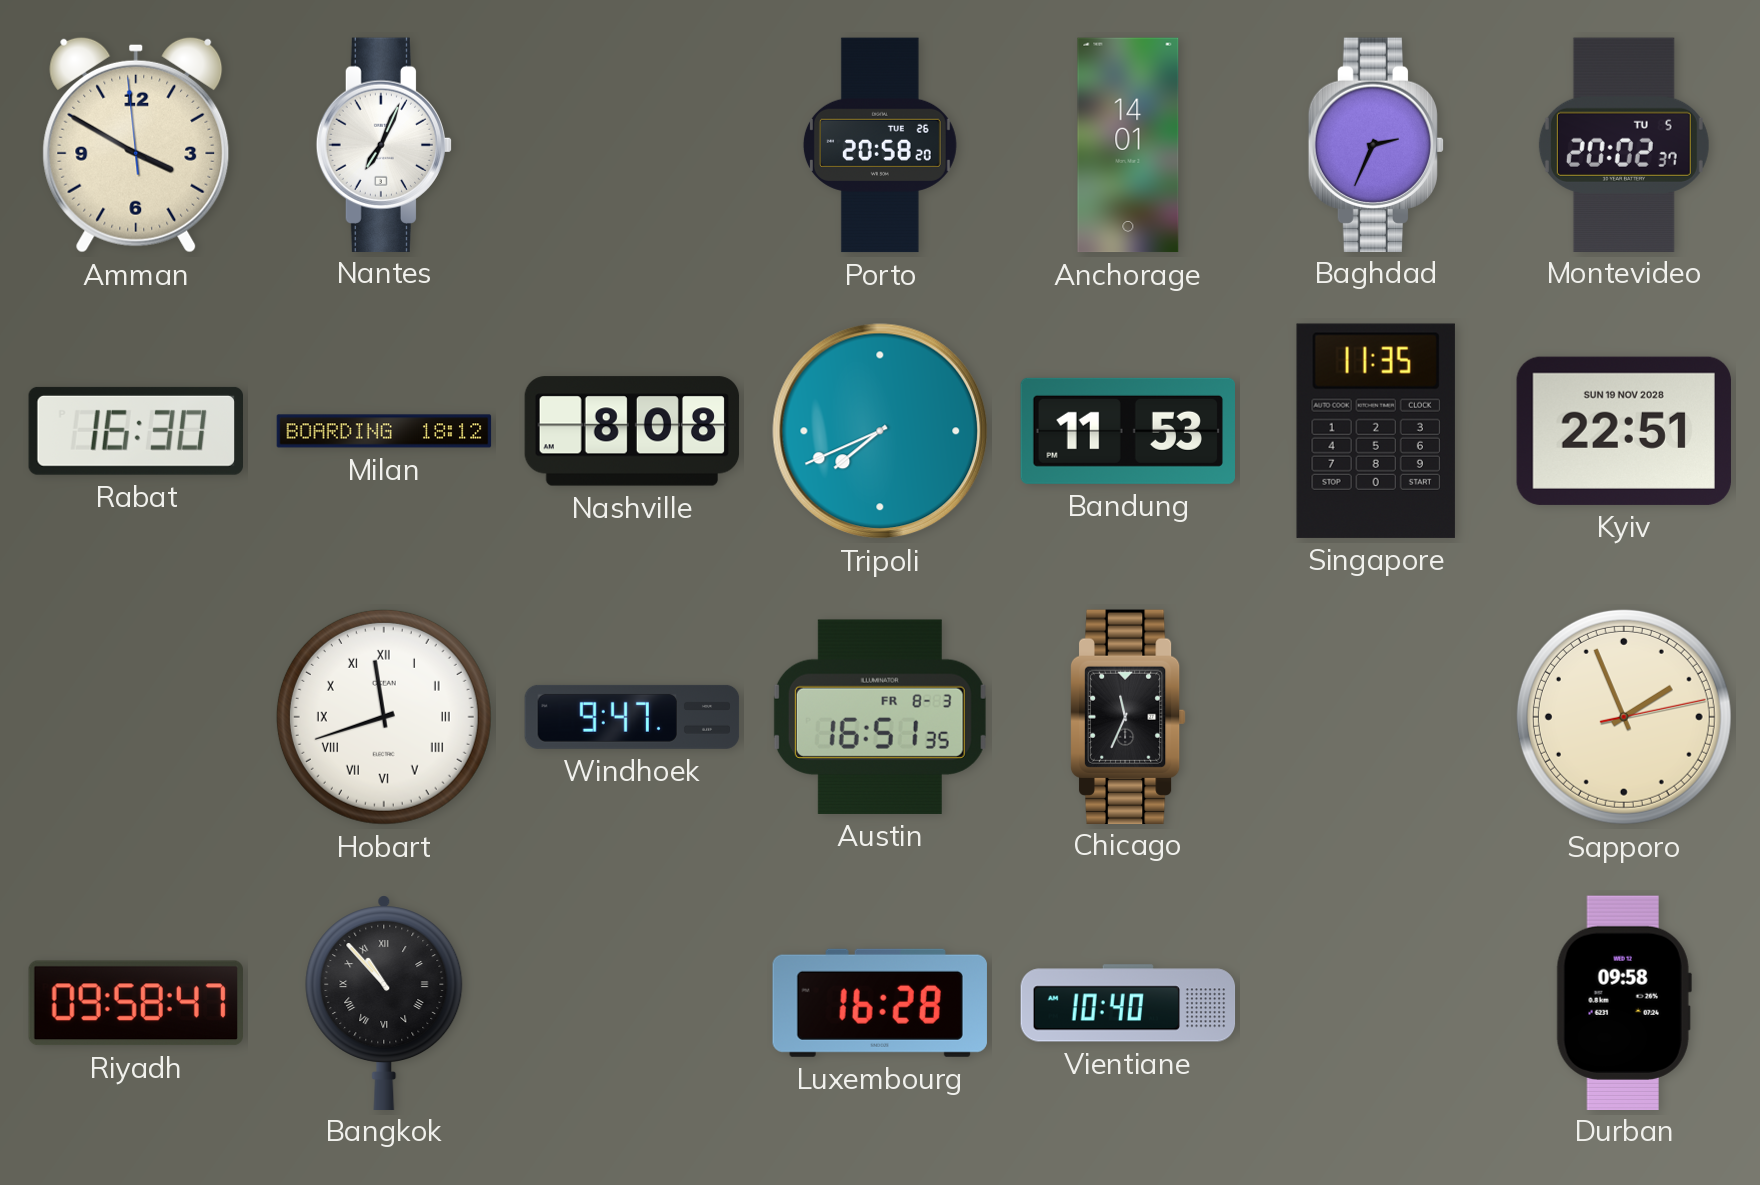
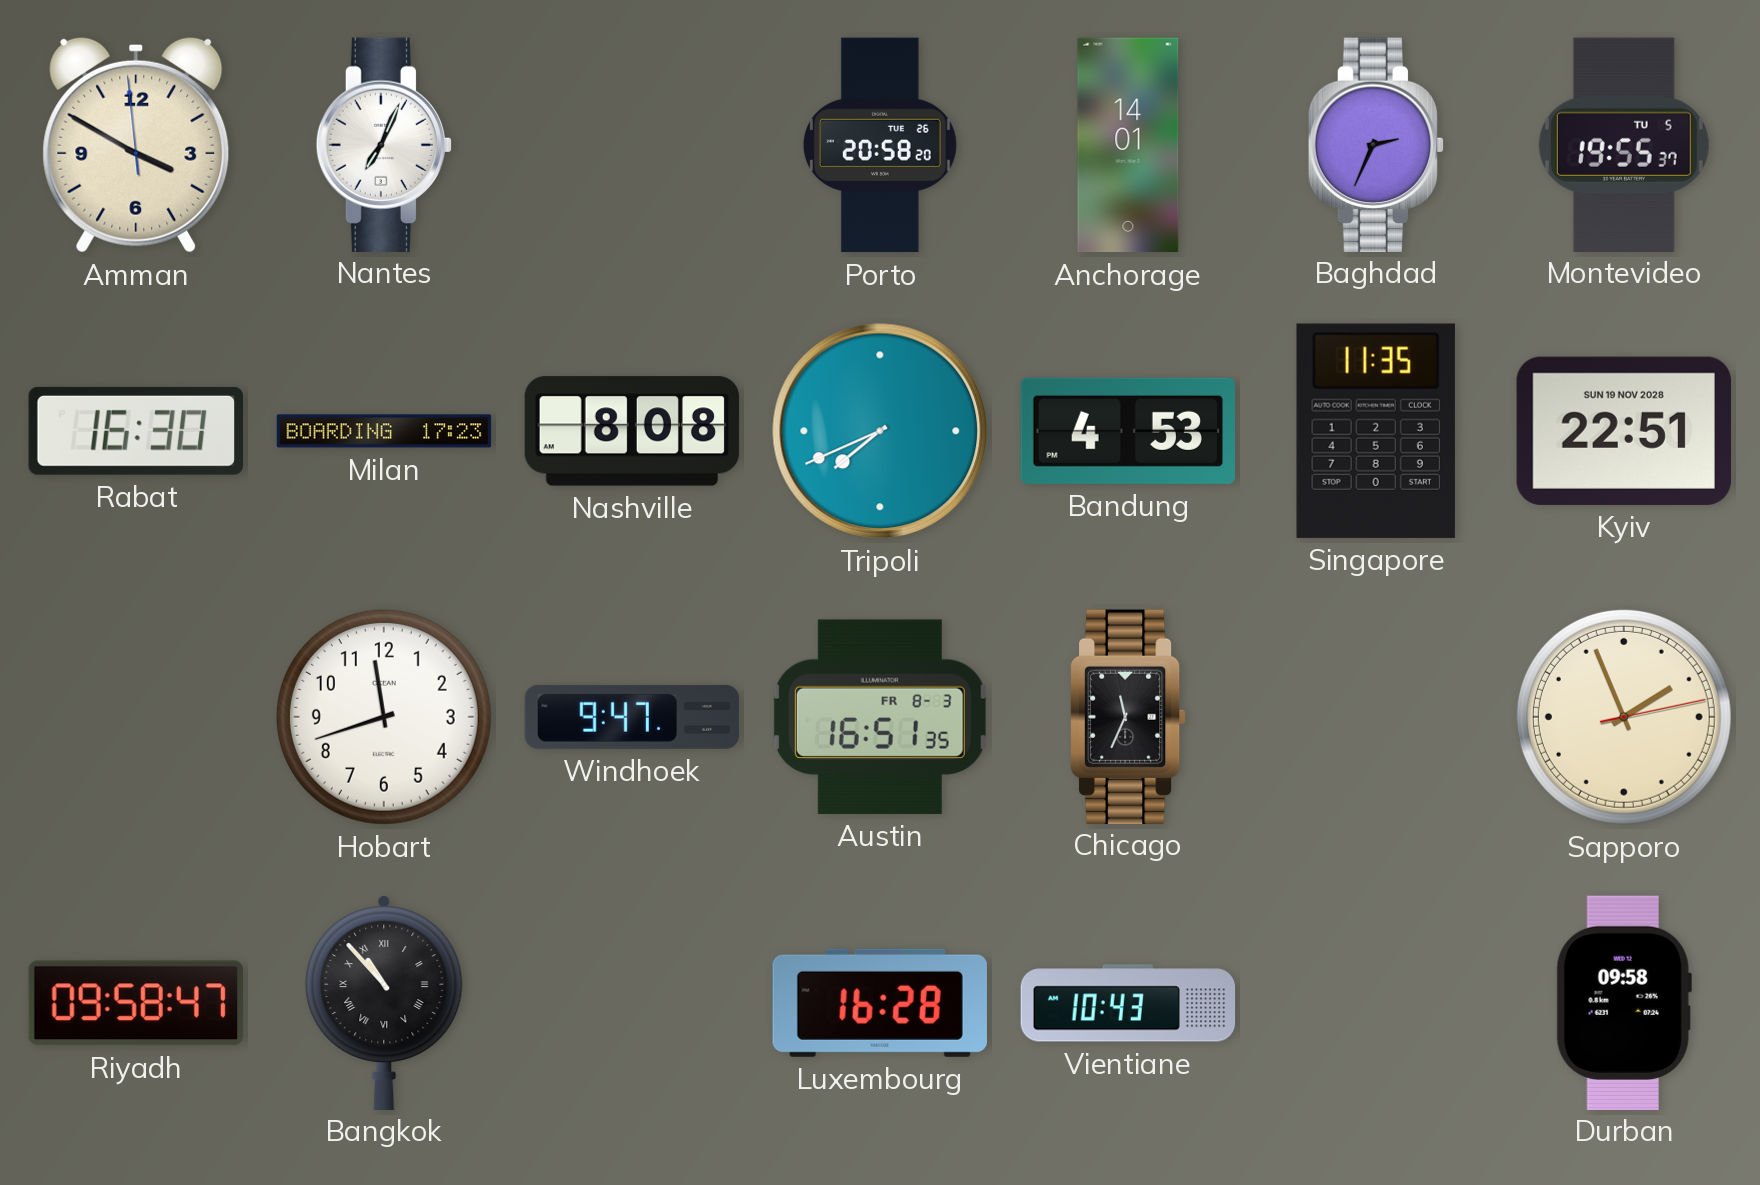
Montevideo: 20:02 -> 19:55 (1624, 144)
Milan: 18:12 -> 17:23 (384, 431)
Bandung: 11:53 -> 4:53 (1127, 431)
Hobart numerals: Roman -> Arabic (384, 717)
Vientiane: 10:40 -> 10:43 (1128, 1003)
